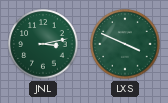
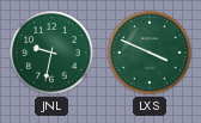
JNL: 3:13 -> 9:32 (51, 53)
